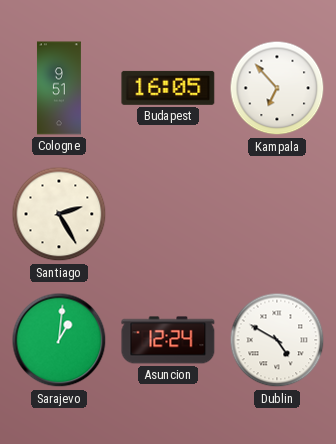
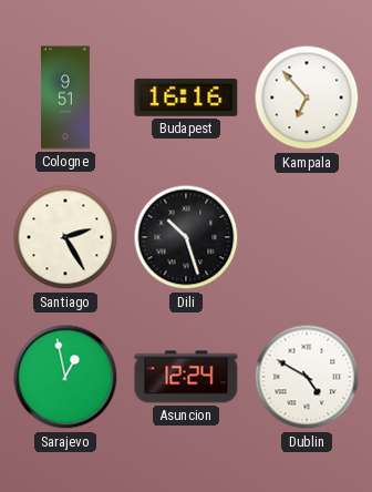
Budapest: 16:05 -> 16:16 (186, 98)
Dili: none -> 10:27 (186, 237)
Sarajevo: 1:01 -> 12:58 (65, 377)
